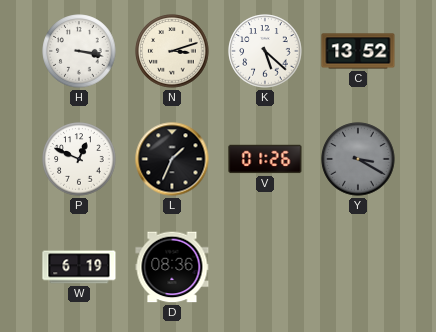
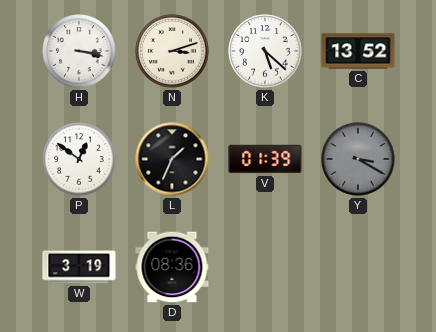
P: 12:49 -> 12:51 (79, 159)
V: 01:26 -> 01:39 (265, 159)
W: 6:19 -> 3:19 (79, 267)
